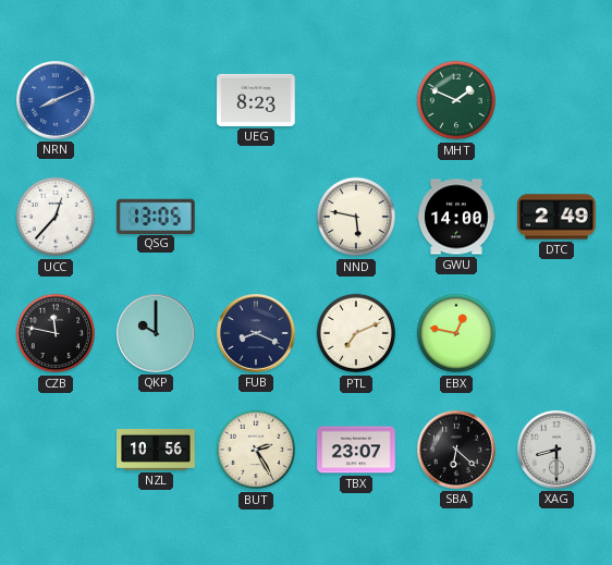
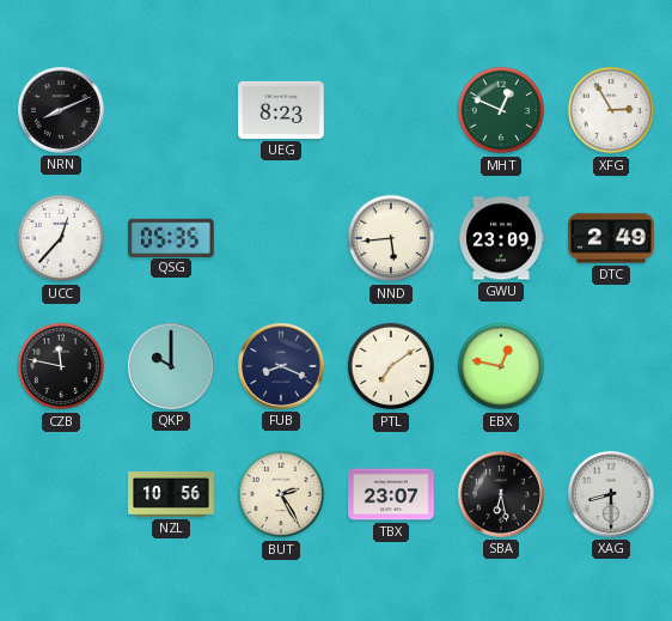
NRN dial: blue -> black (62, 111)
MHT: 1:49 -> 12:49 (501, 110)
XFG: none -> 2:55 (611, 110)
QSG: 13:05 -> 05:35 (172, 237)
NND: 5:47 -> 5:44 (391, 238)
GWU: 14:00 -> 23:09 (501, 238)
PTL: 7:11 -> 7:09 (391, 366)
SBA: 6:22 -> 6:28 (502, 495)
